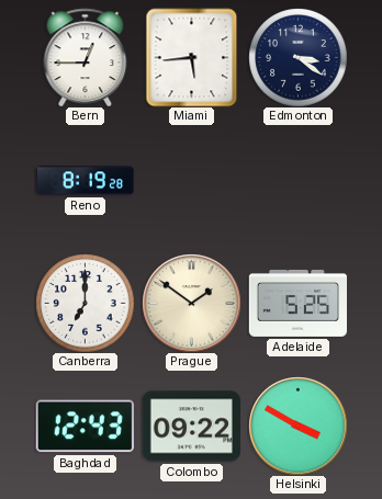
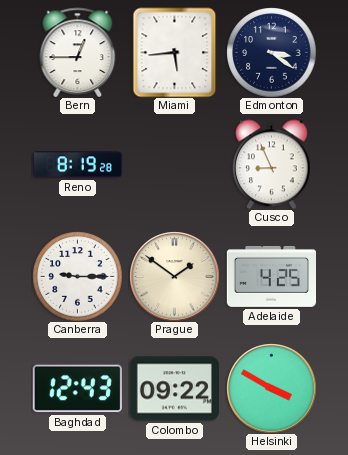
Cusco: none -> 8:56 (271, 164)
Canberra: 7:00 -> 9:15 (77, 276)
Adelaide: 5:25 -> 4:25 (271, 276)
